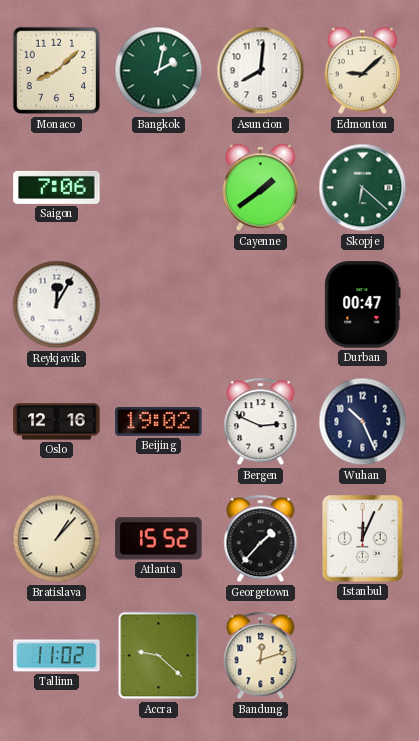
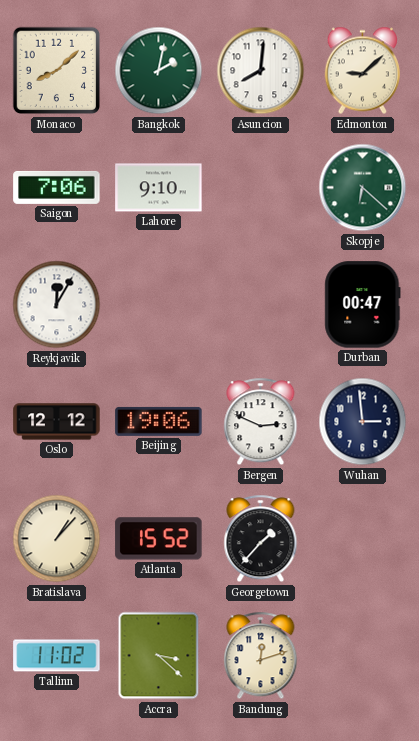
Lahore: none -> 9:10 (159, 188)
Cayenne: 1:39 -> none (260, 188)
Oslo: 12:16 -> 12:12 (57, 422)
Beijing: 19:02 -> 19:06 (159, 421)
Wuhan: 10:26 -> 2:59 (363, 422)
Istanbul: 12:04 -> none (363, 539)
Accra: 9:22 -> 3:22 (159, 656)
